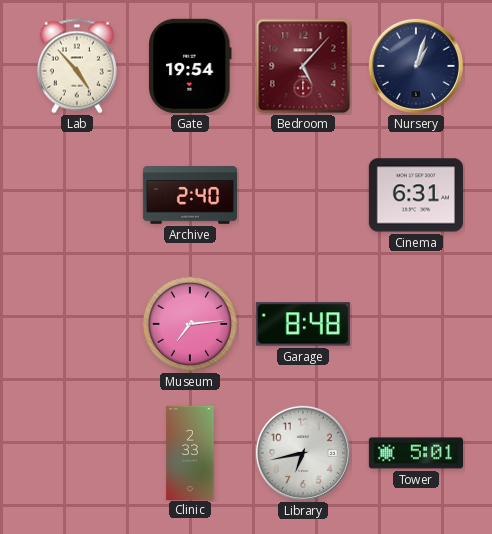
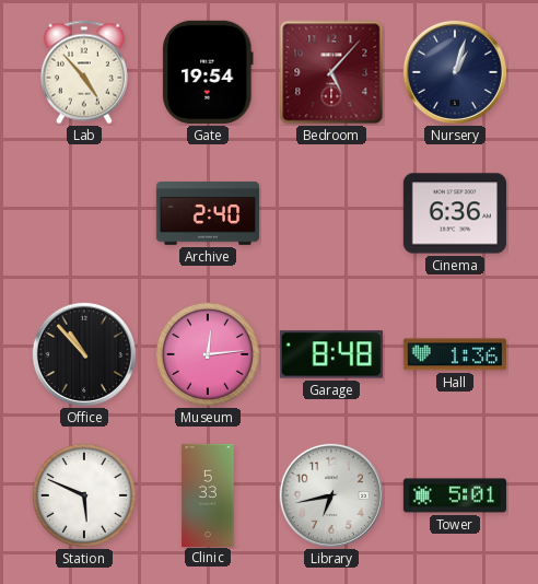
Cinema: 6:31 -> 6:36 (455, 213)
Office: none -> 10:53 (84, 354)
Museum: 7:14 -> 12:14 (208, 354)
Hall: none -> 1:36 (455, 354)
Station: none -> 5:49 (84, 495)
Clinic: 2:33 -> 5:33 (208, 494)
